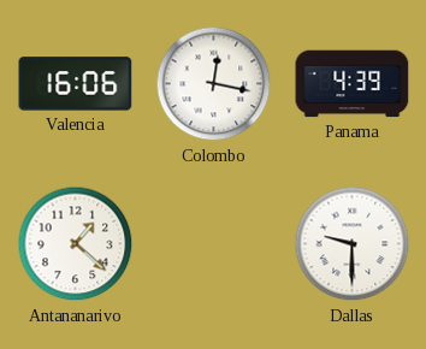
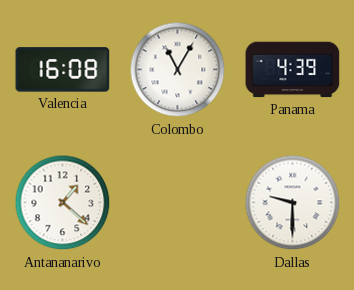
Valencia: 16:06 -> 16:08 (63, 70)
Colombo: 12:17 -> 11:05 (178, 70)
